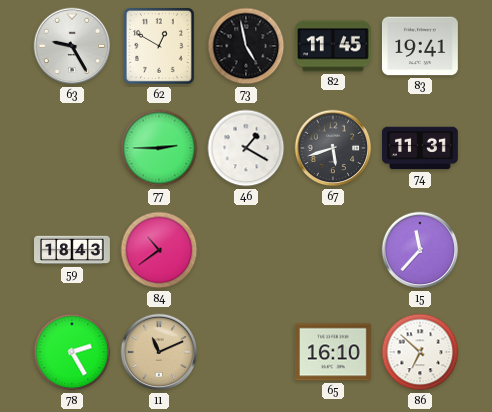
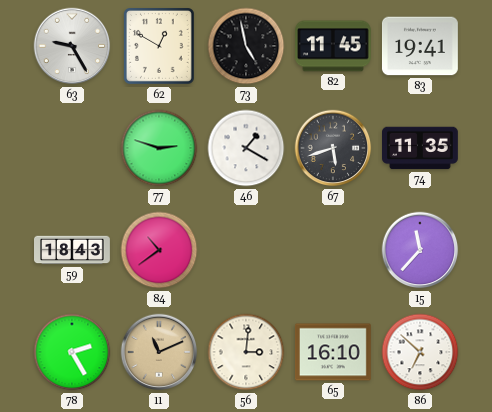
77: 2:45 -> 2:48 (159, 148)
74: 11:31 -> 11:35 (421, 148)
56: none -> 3:01 (246, 352)
